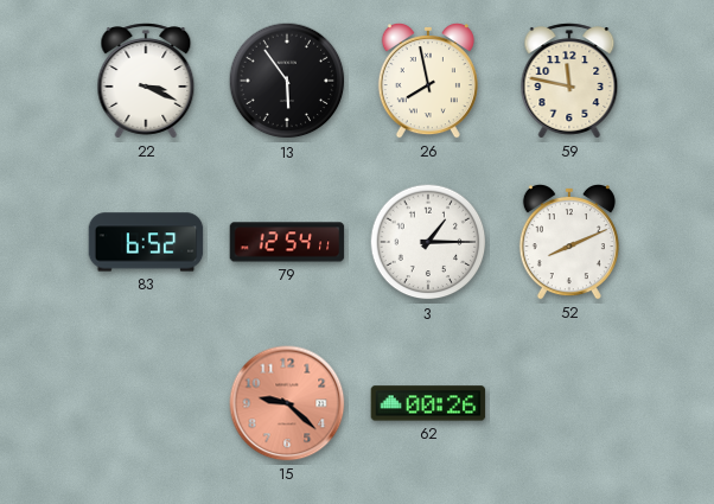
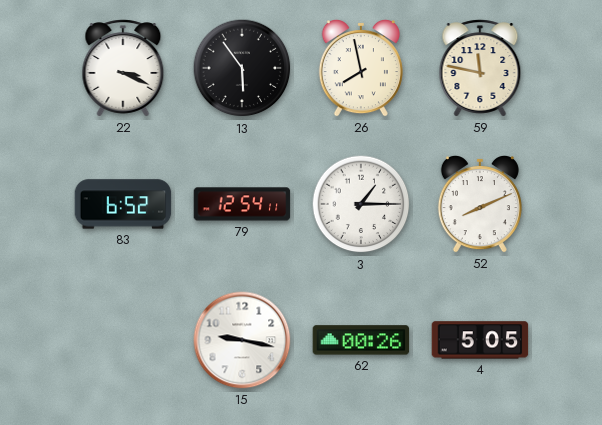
15: 9:22 -> 9:17 (242, 340)
15 dial: salmon -> white (242, 340)
4: none -> 5:05 (480, 340)
